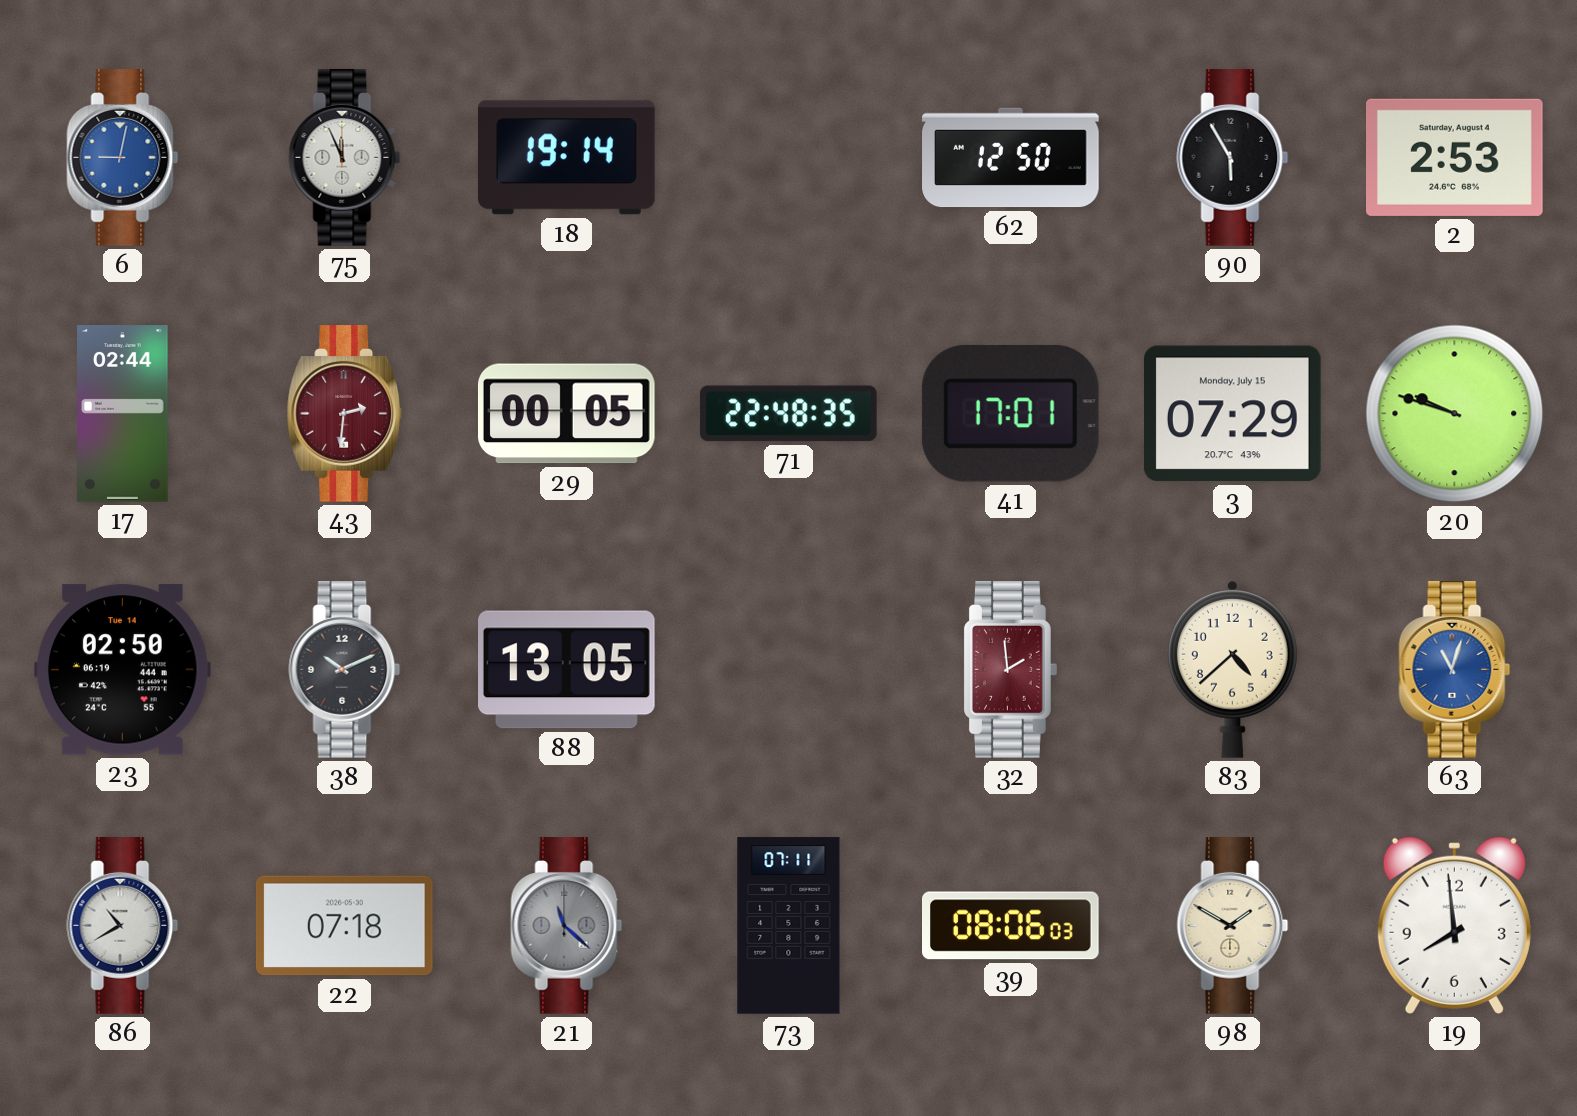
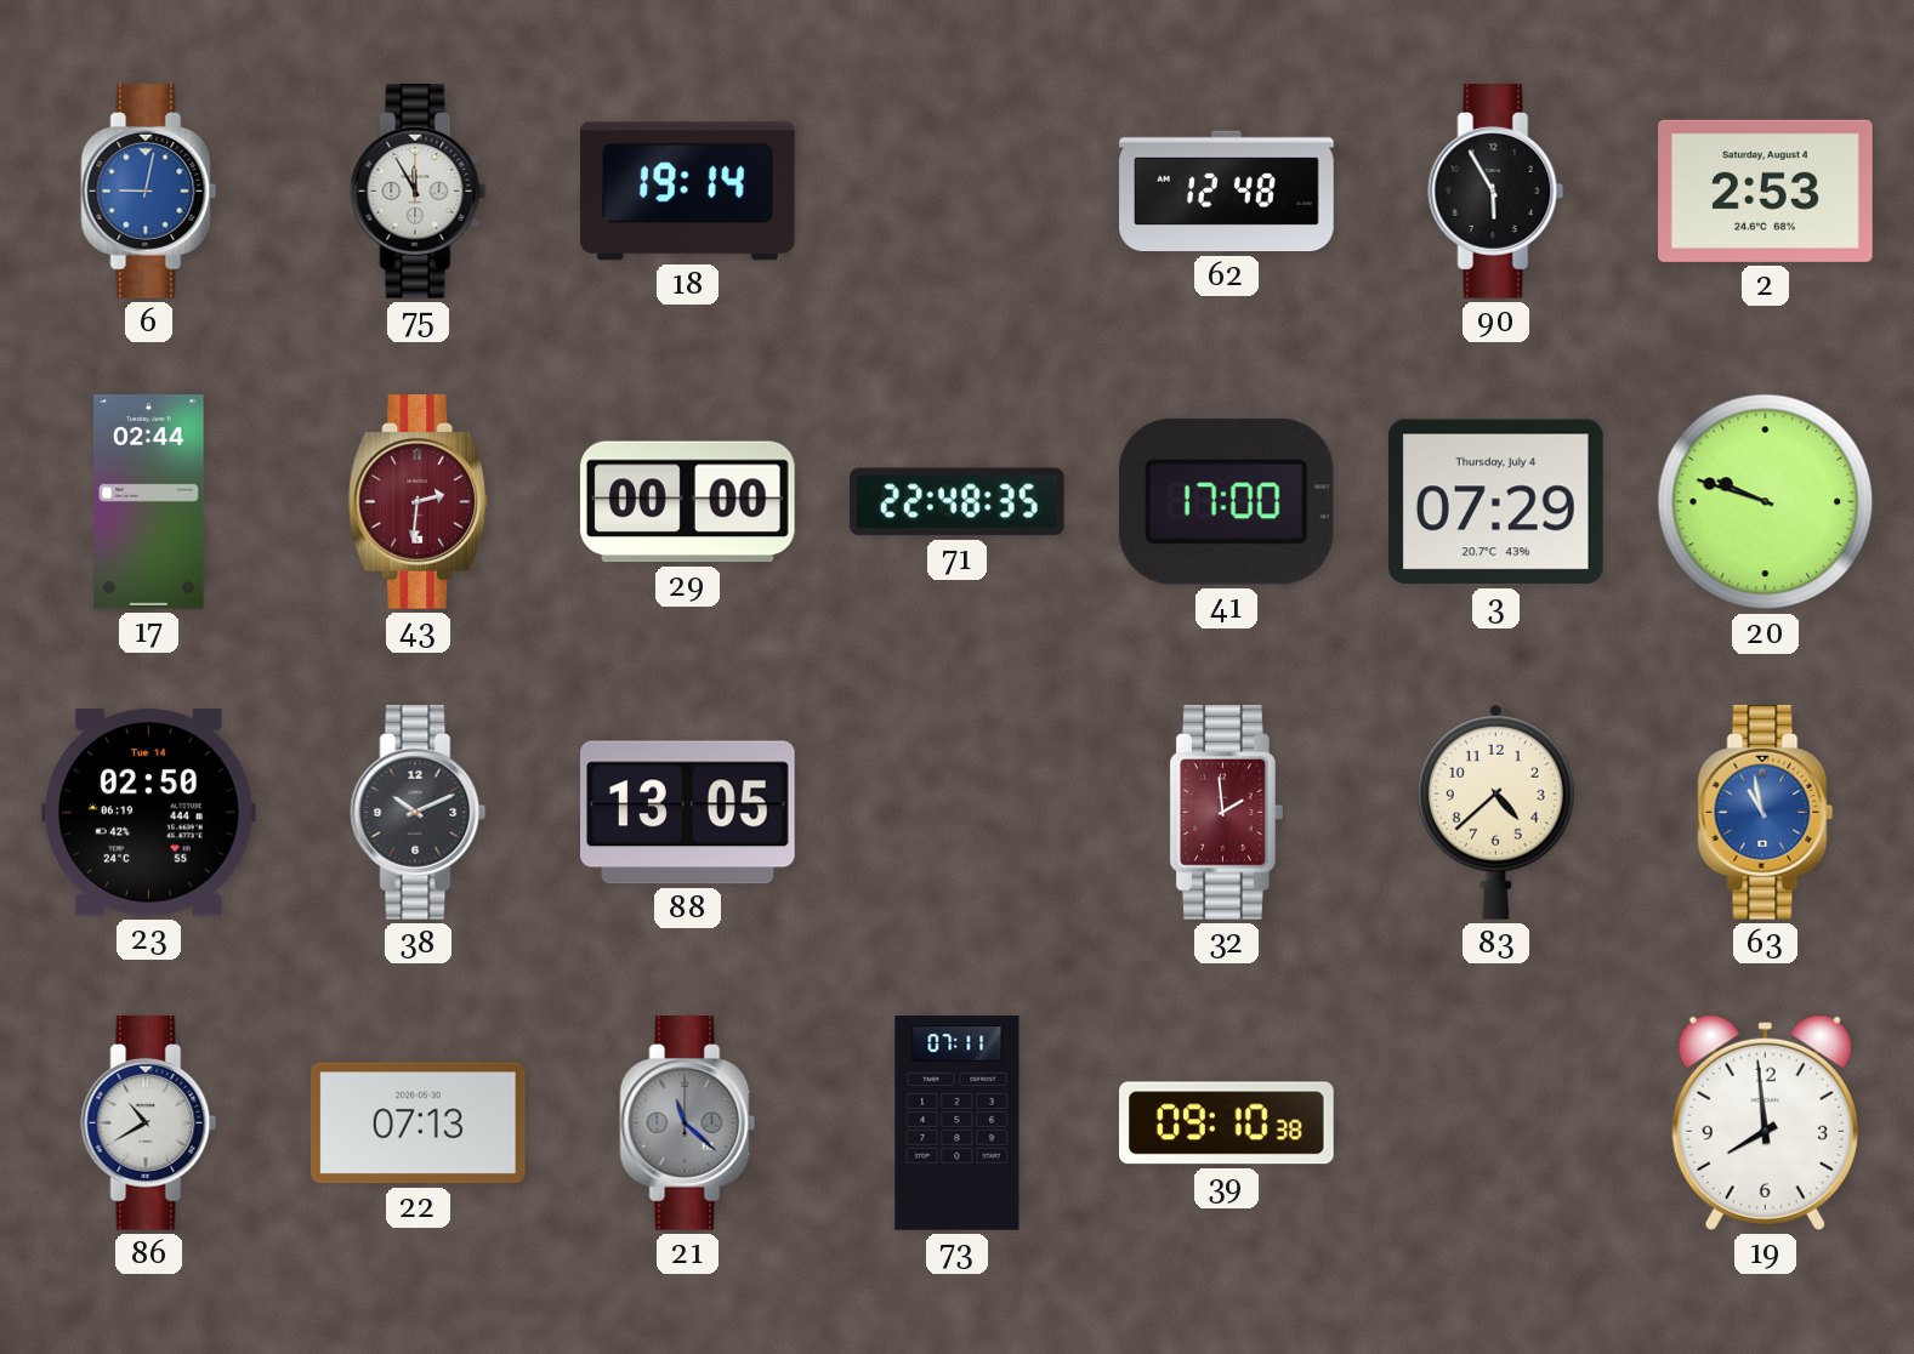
75: 11:56 -> 11:55 (419, 192)
62: 12:50 -> 12:48 (1227, 192)
29: 00:05 -> 00:00 (687, 502)
41: 17:01 -> 17:00 (1226, 501)
3 date: Monday, July 15 -> Thursday, July 4 (1495, 502)
63: 11:03 -> 10:58 (1766, 813)
22: 07:18 -> 07:13 (418, 1123)
39: 08:06 -> 09:10 (1227, 1123)
98: 1:50 -> none (1233, 926)
